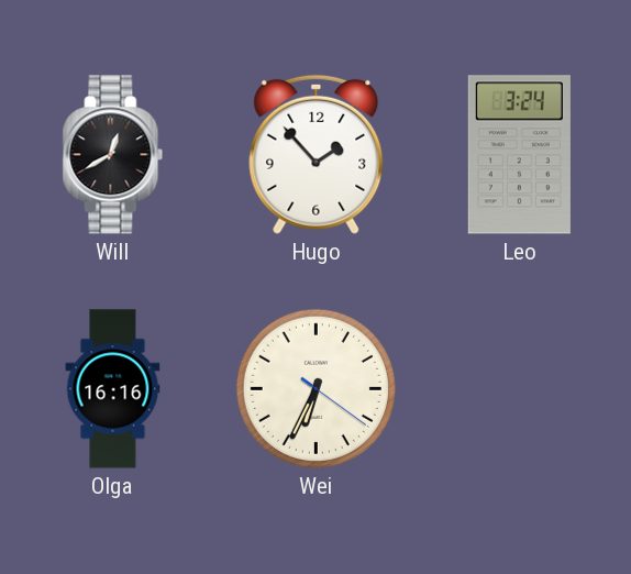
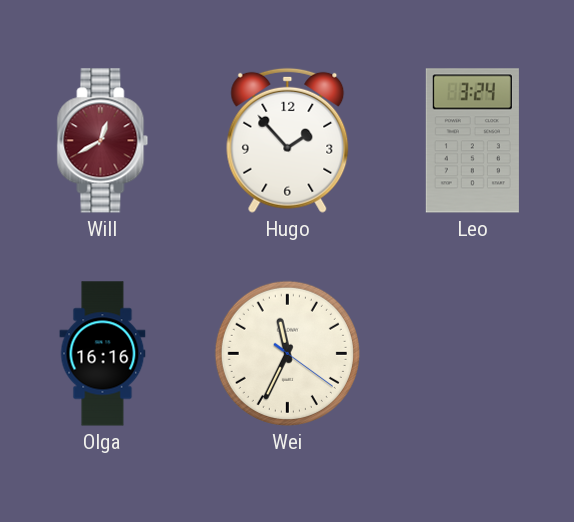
Will dial: black -> burgundy (103, 141)
Wei: 6:34 -> 11:34 (287, 353)
